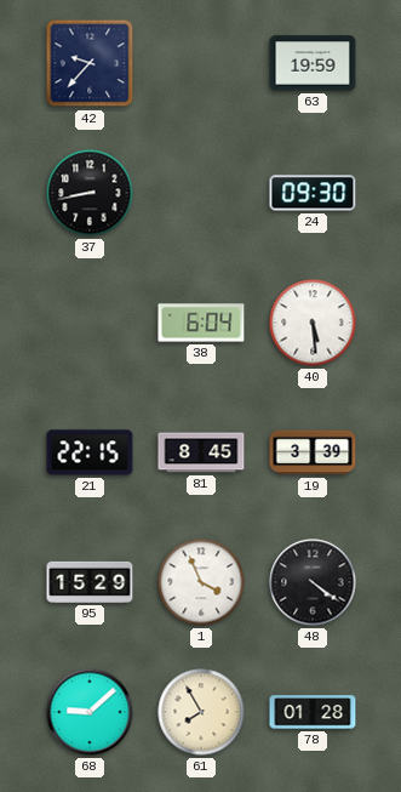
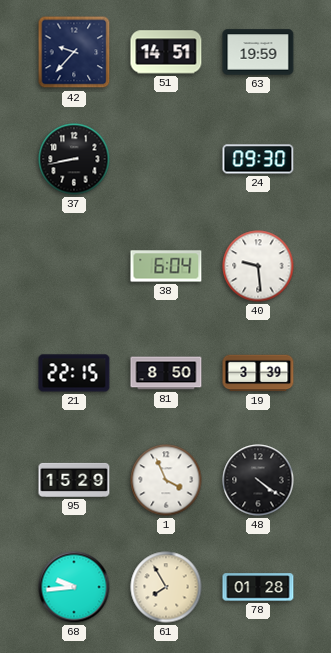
51: none -> 14:51 (166, 52)
40: 5:29 -> 9:29 (258, 266)
81: 8:45 -> 8:50 (166, 373)
68: 9:08 -> 9:44 (74, 587)
